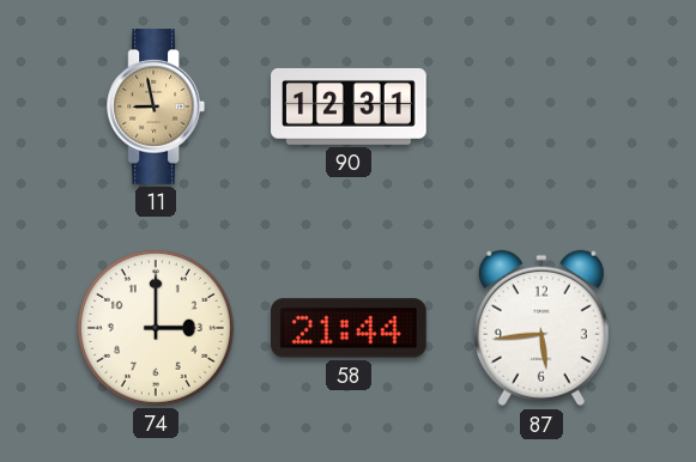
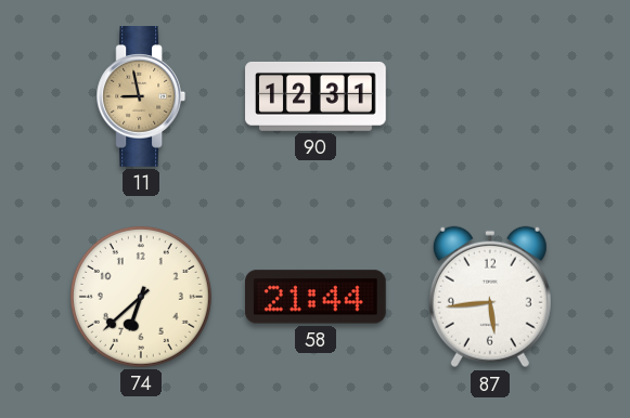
74: 3:00 -> 6:38 (141, 297)
